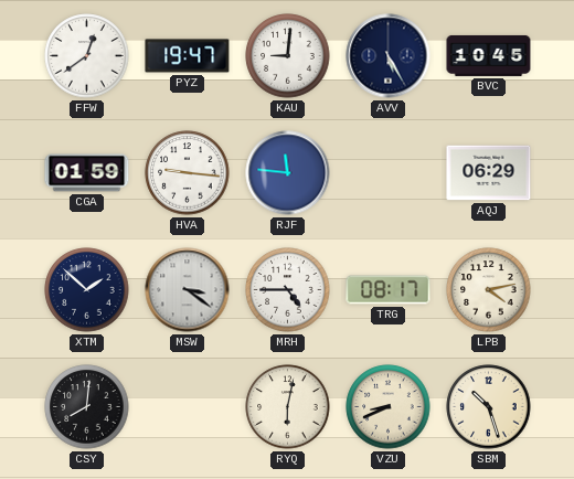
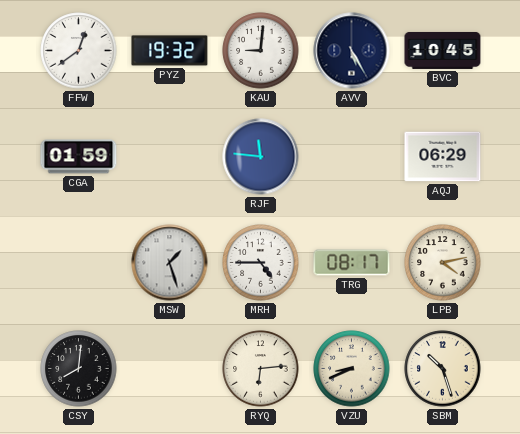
PYZ: 19:47 -> 19:32 (170, 51)
HVA: 9:16 -> none (188, 173)
XTM: 1:52 -> none (87, 290)
MSW: 3:21 -> 1:27 (170, 263)
RYQ: 6:02 -> 6:14 (261, 369)
